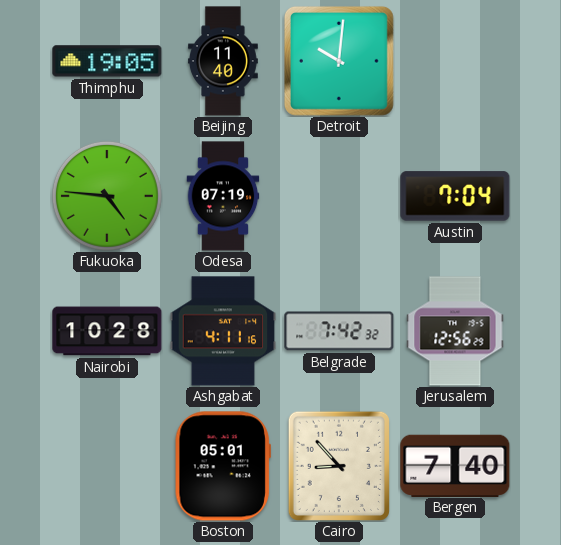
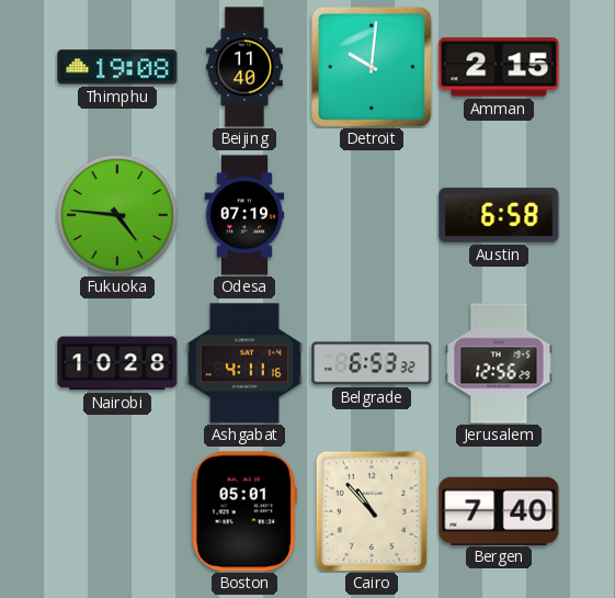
Thimphu: 19:05 -> 19:08 (117, 67)
Amman: none -> 2:15 (499, 67)
Austin: 7:04 -> 6:58 (499, 215)
Belgrade: 7:42 -> 6:53 (372, 363)
Cairo: 8:53 -> 10:53 (372, 511)
